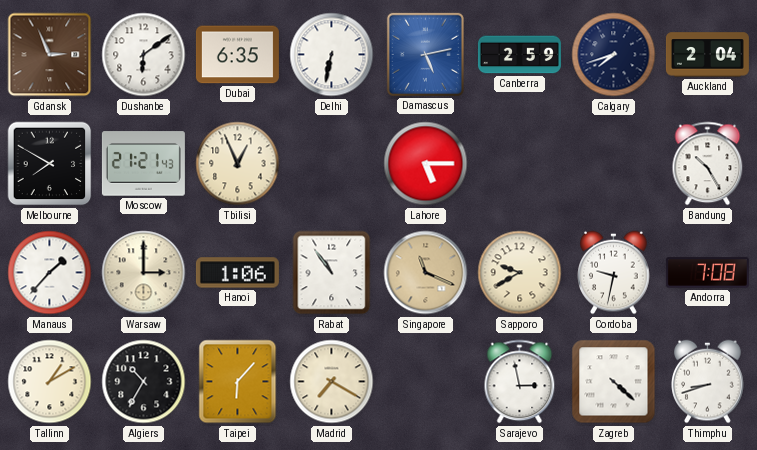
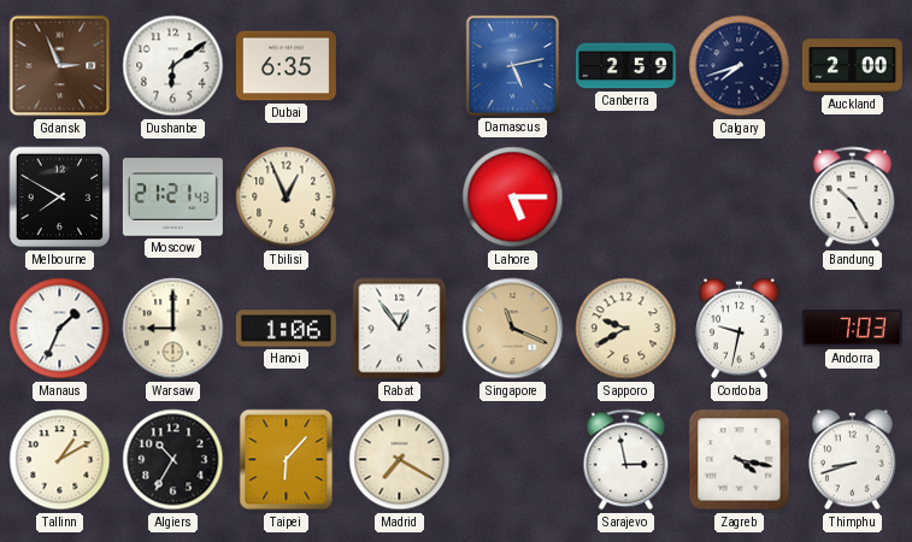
Delhi: 6:32 -> none (332, 55)
Auckland: 2:04 -> 2:00 (852, 66)
Manaus: 1:37 -> 1:34 (60, 329)
Warsaw: 3:00 -> 9:00 (173, 329)
Rabat: 10:54 -> 12:54 (400, 329)
Andorra: 7:08 -> 7:03 (852, 329)
Zagreb: 4:22 -> 4:17 (740, 460)
